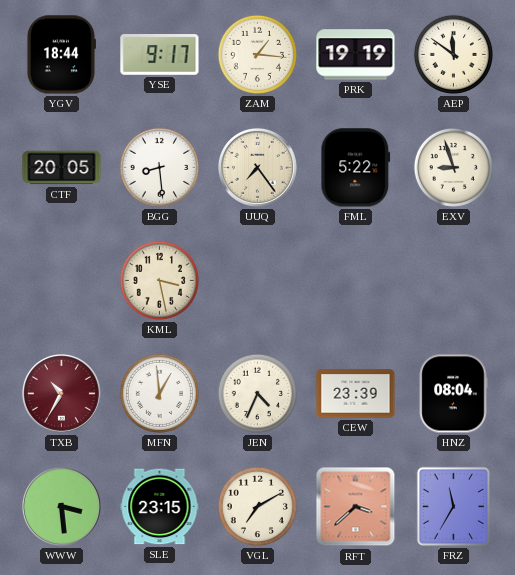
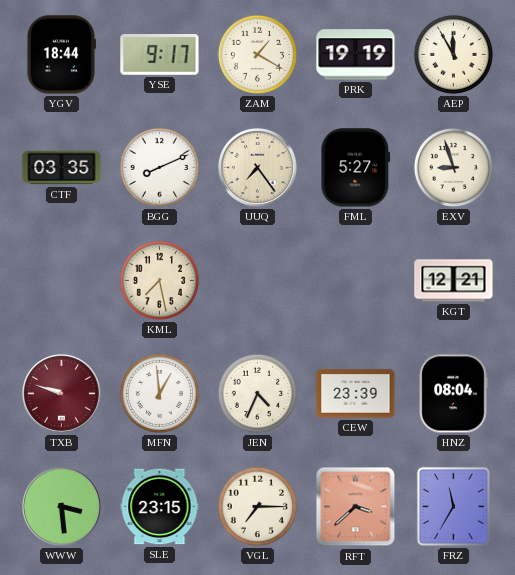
ZAM: 1:16 -> 1:20 (257, 54)
AEP: 11:51 -> 11:55 (453, 54)
CTF: 20:05 -> 03:35 (62, 168)
BGG: 8:29 -> 8:11 (159, 167)
FML: 5:22 -> 5:27 (356, 168)
KML: 3:28 -> 7:28 (159, 280)
KGT: none -> 12:21 (454, 281)
TXB: 10:35 -> 9:48 (61, 393)
VGL: 7:10 -> 7:15 (257, 506)
